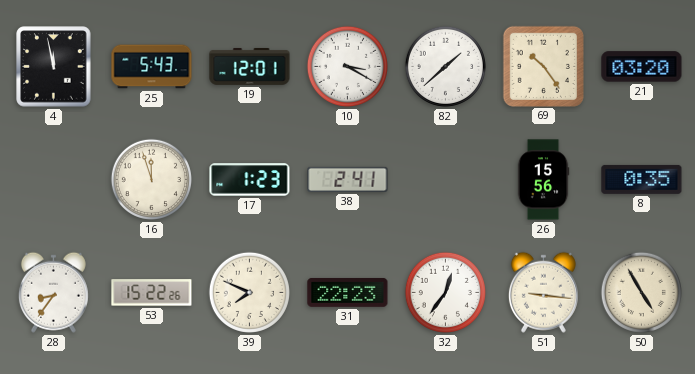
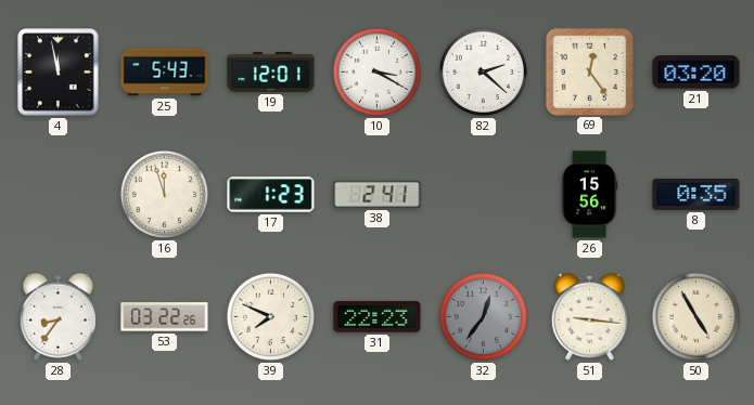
82: 1:38 -> 2:22 (483, 71)
69: 10:24 -> 12:24 (589, 71)
53: 15:22 -> 03:22 (165, 317)
32 dial: white -> grey (483, 316)
